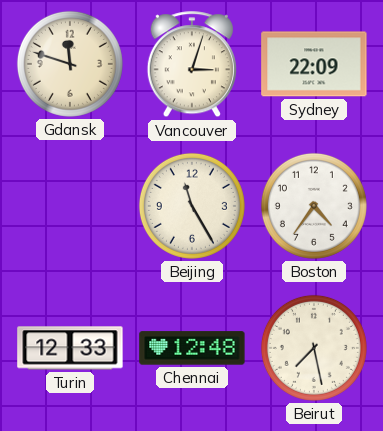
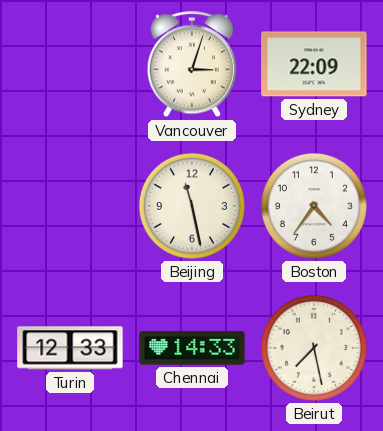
Gdansk: 11:48 -> none (70, 64)
Beijing: 11:25 -> 11:28 (192, 206)
Chennai: 12:48 -> 14:33 (192, 348)
